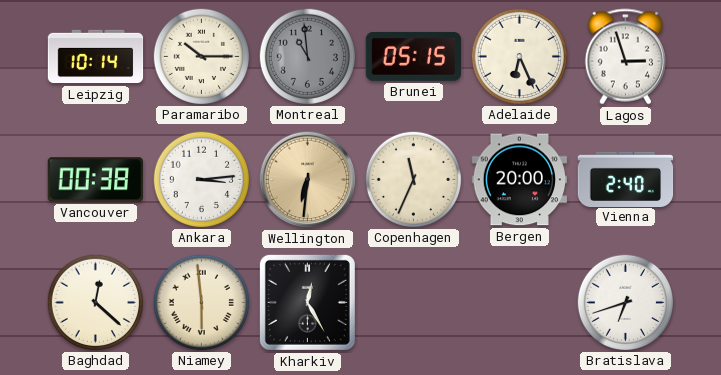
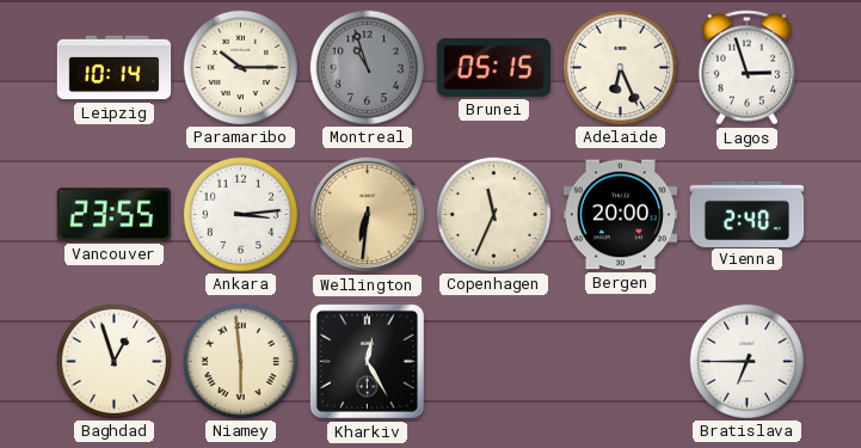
Montreal: 10:59 -> 10:57 (367, 67)
Vancouver: 00:38 -> 23:55 (113, 215)
Baghdad: 12:22 -> 12:57 (113, 361)
Bratislava: 6:42 -> 6:45 (746, 361)
